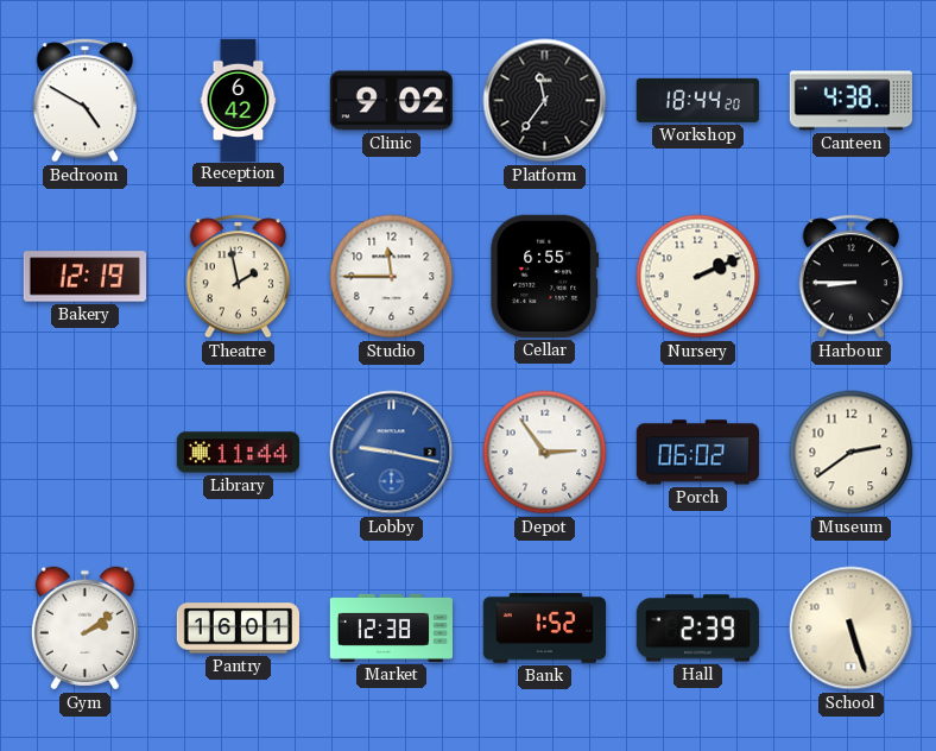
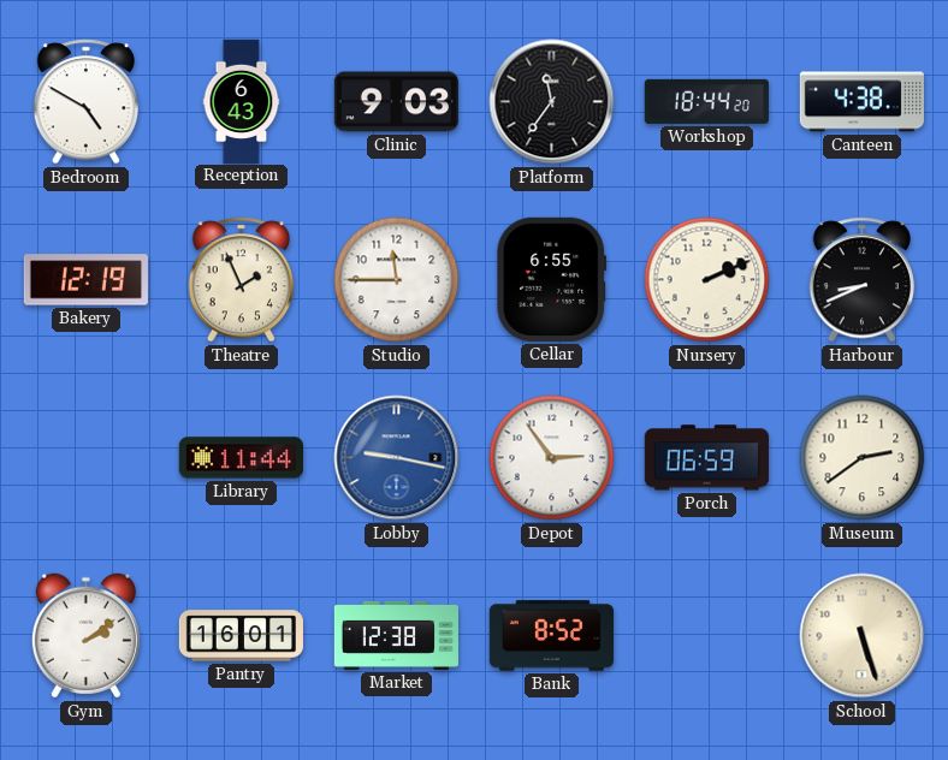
Reception: 6:42 -> 6:43 (242, 101)
Clinic: 9:02 -> 9:03 (396, 102)
Theatre: 1:58 -> 1:56 (241, 280)
Harbour: 8:45 -> 8:41 (861, 280)
Porch: 06:02 -> 06:59 (706, 458)
Bank: 1:52 -> 8:52 (551, 636)
Hall: 2:39 -> none (697, 629)
